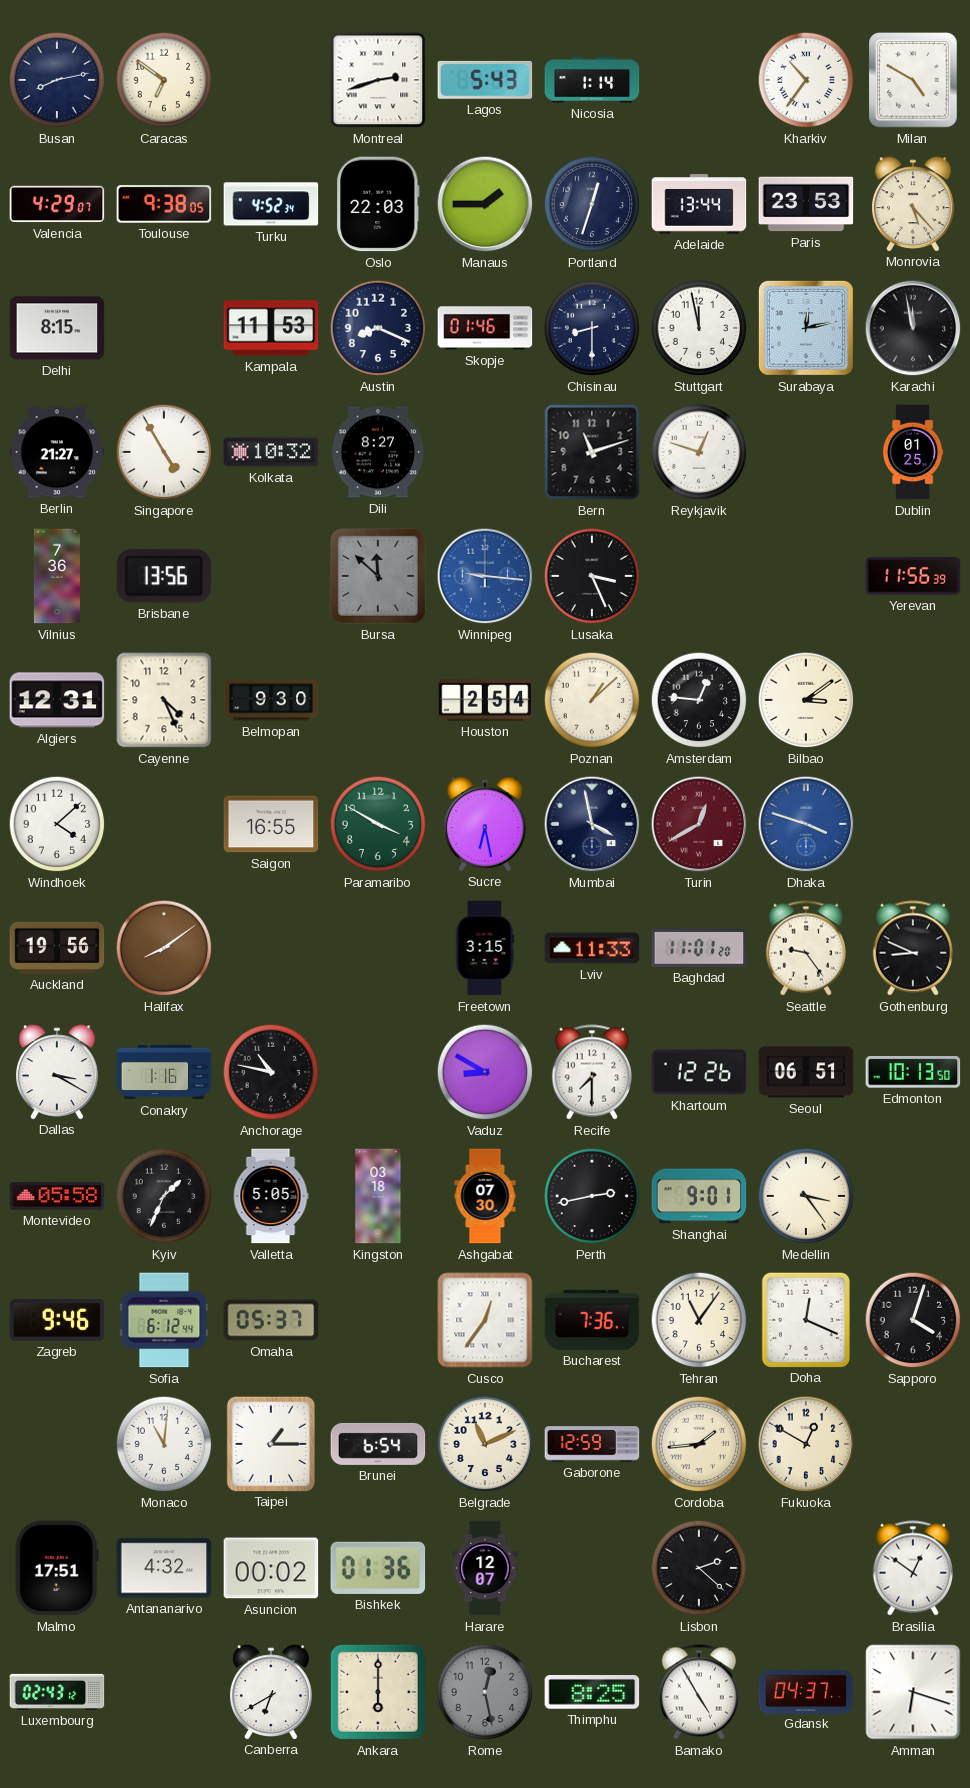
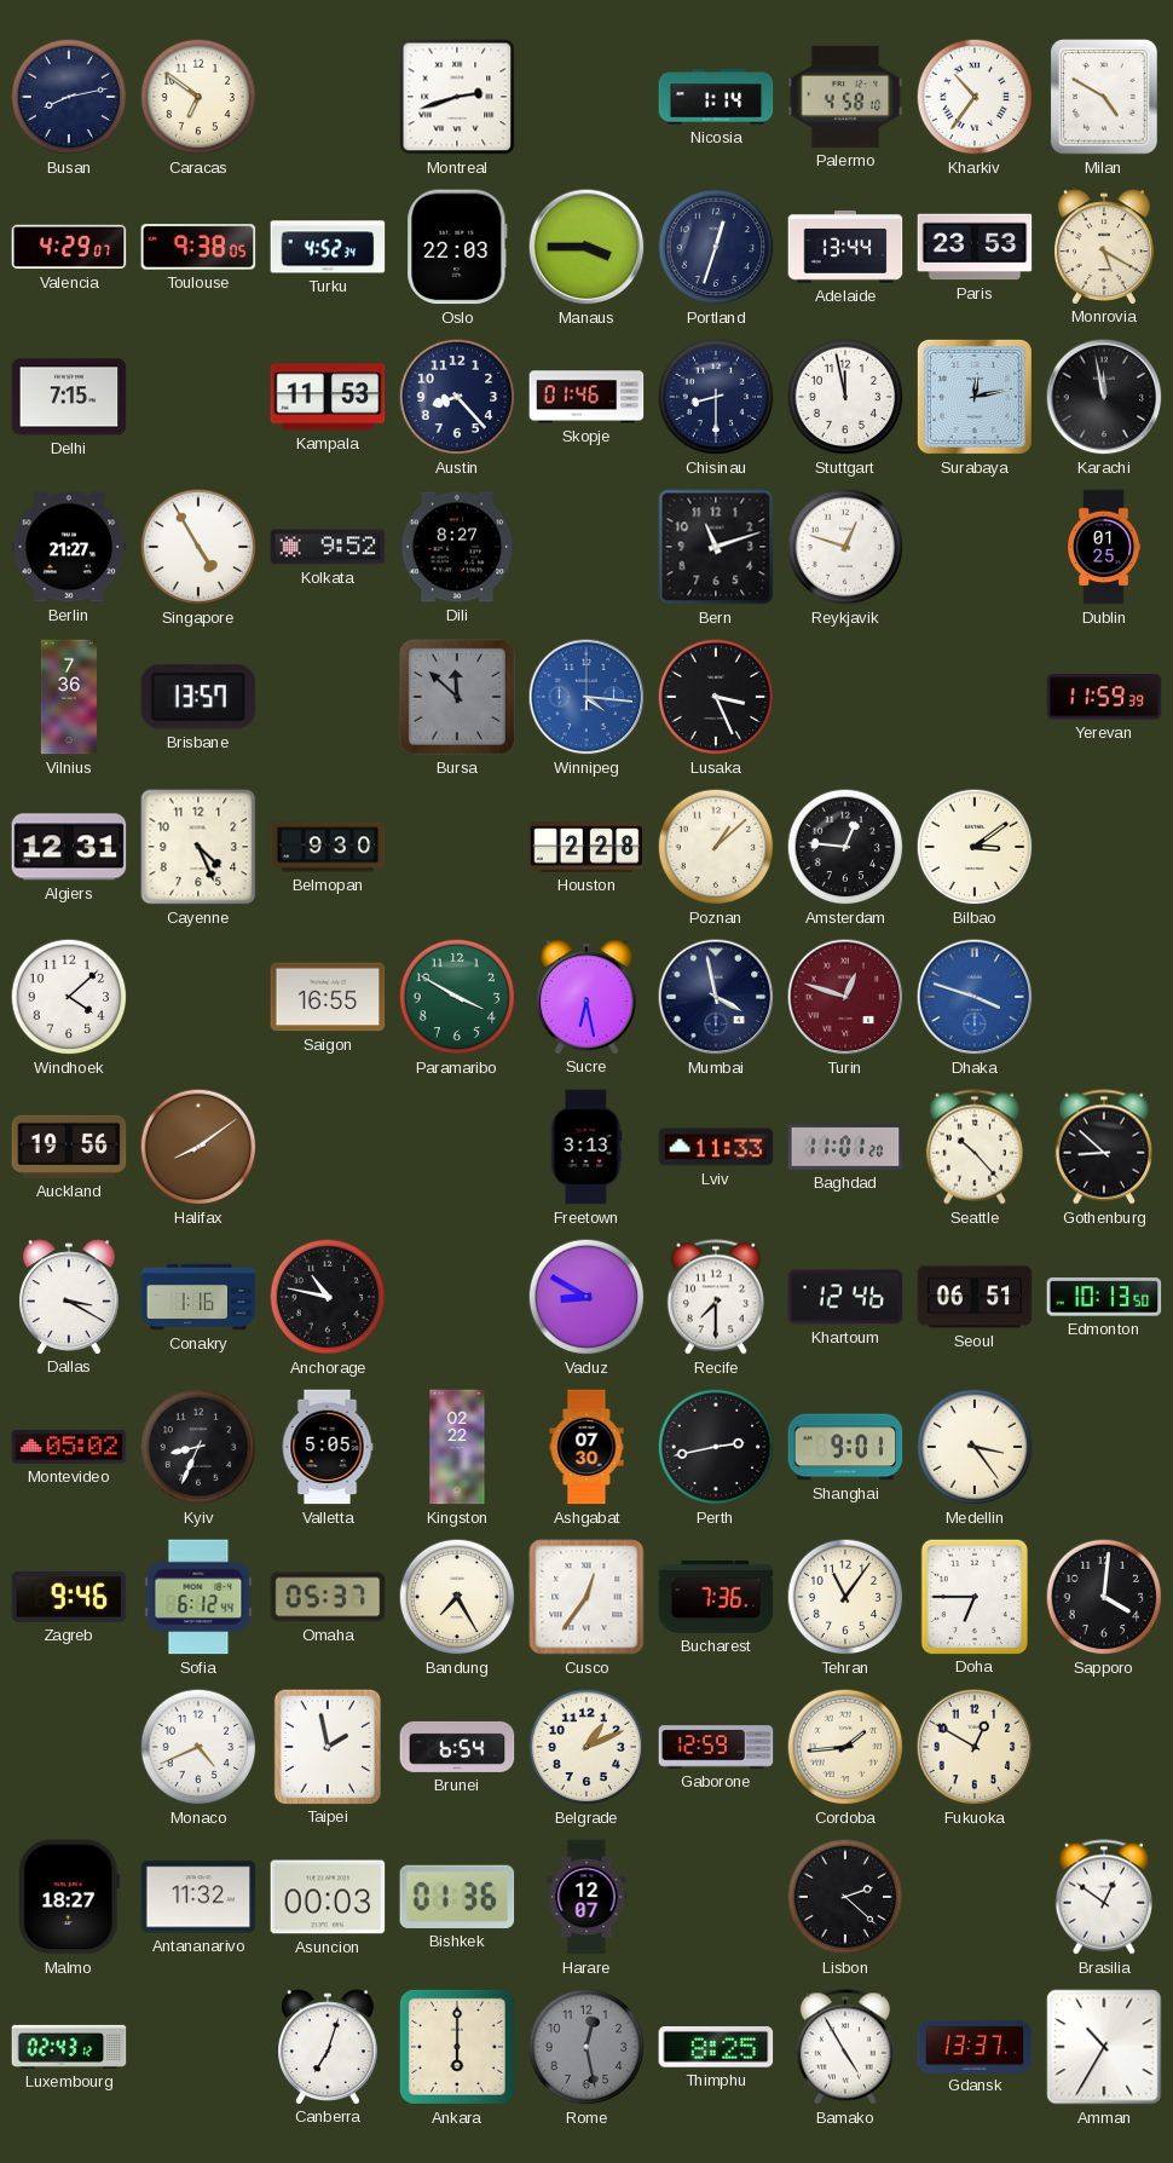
Lagos: 5:43 -> none (485, 80)
Palermo: none -> 4:58 (845, 97)
Manaus: 1:45 -> 3:45 (586, 247)
Monrovia: 5:23 -> 5:20 (1105, 247)
Delhi: 8:15 -> 7:15 (69, 397)
Austin: 8:19 -> 8:23 (457, 397)
Kolkata: 10:32 -> 9:52 (328, 547)
Brisbane: 13:56 -> 13:57 (198, 697)
Winnipeg: 9:16 -> 4:16 (586, 697)
Yerevan: 11:56 -> 11:59 (1104, 697)
Houston: 2:54 -> 2:28 (586, 847)
Turin: 12:40 -> 12:48 (845, 997)
Freetown: 3:15 -> 3:13 (586, 1147)
Seattle: 9:24 -> 10:23 (975, 1147)
Gothenburg: 8:49 -> 8:52 (1104, 1147)
Khartoum: 12:26 -> 12:46 (845, 1297)
Montevideo: 05:58 -> 05:02 (69, 1447)
Kyiv: 1:34 -> 8:34 (198, 1447)
Kingston: 03:18 -> 02:22 (457, 1447)
Bandung: none -> 7:25 (457, 1597)
Doha: 12:19 -> 6:45 (975, 1596)
Sapporo: 4:03 -> 4:01 (1104, 1597)
Monaco: 11:01 -> 4:41 (198, 1747)
Taipei: 1:15 -> 1:58 (328, 1746)
Belgrade: 11:11 -> 1:11 (586, 1747)
Malmo: 17:51 -> 18:27 (69, 1897)
Antananarivo: 4:32 -> 11:32 (198, 1897)
Asuncion: 00:02 -> 00:03 (328, 1897)
Canberra: 6:40 -> 7:03 (329, 2047)
Gdansk: 04:37 -> 13:37 (975, 2046)
Amman: 6:18 -> 10:35 (1104, 2047)
